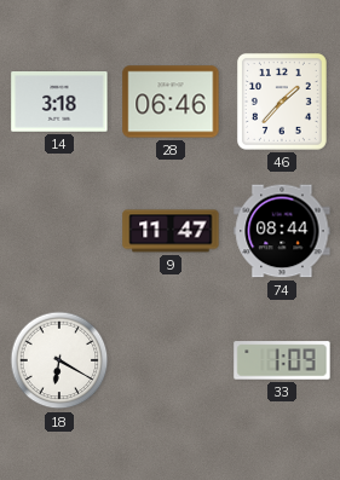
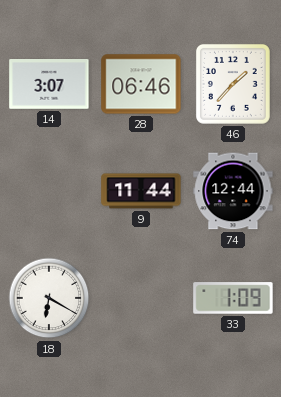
14: 3:18 -> 3:07 (49, 85)
9: 11:47 -> 11:44 (141, 191)
74: 08:44 -> 12:44 (233, 191)
